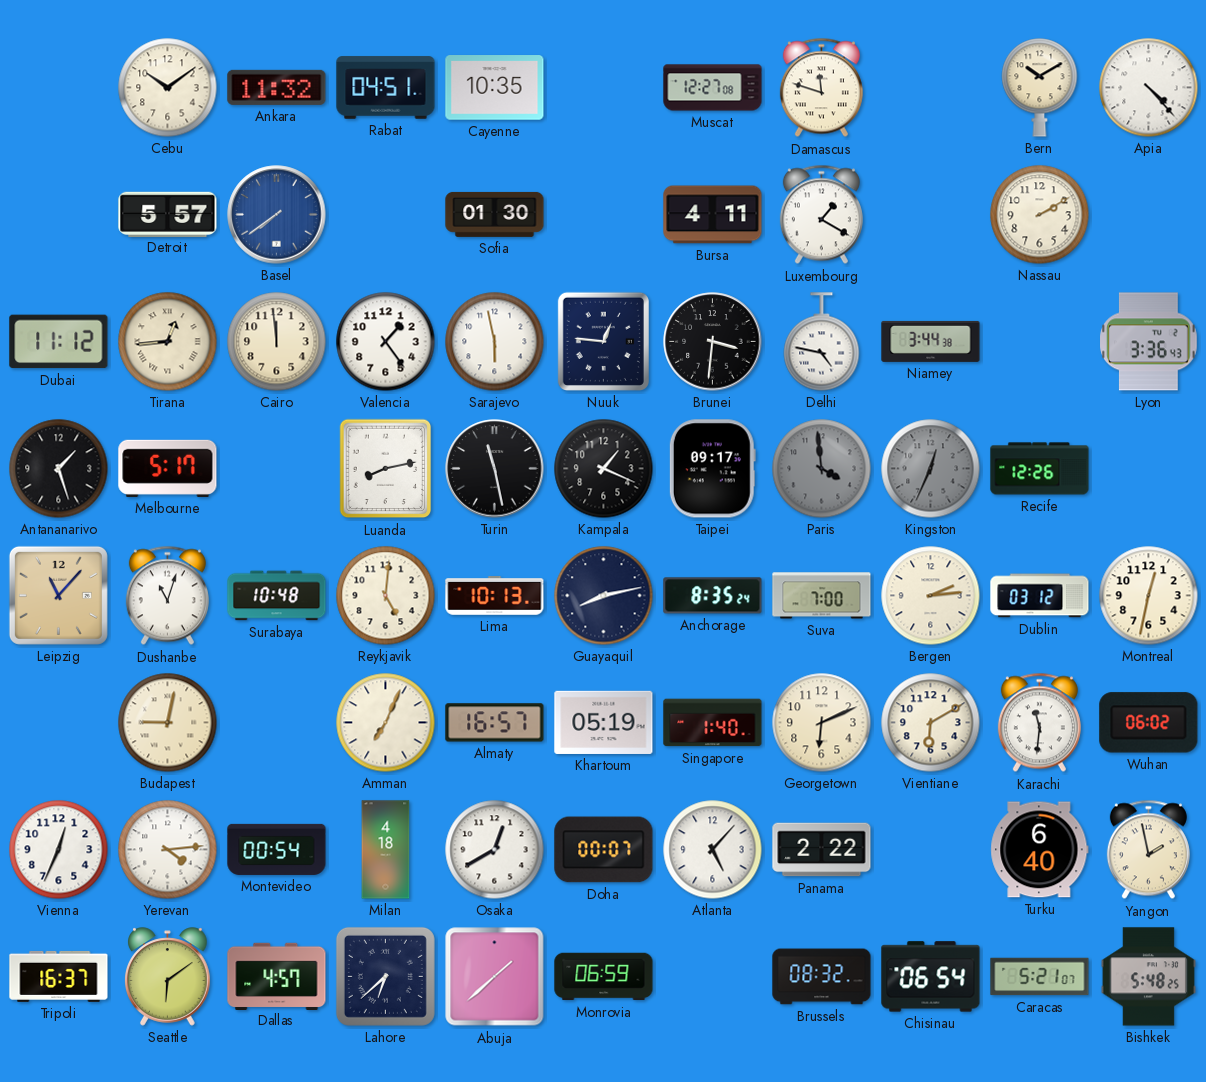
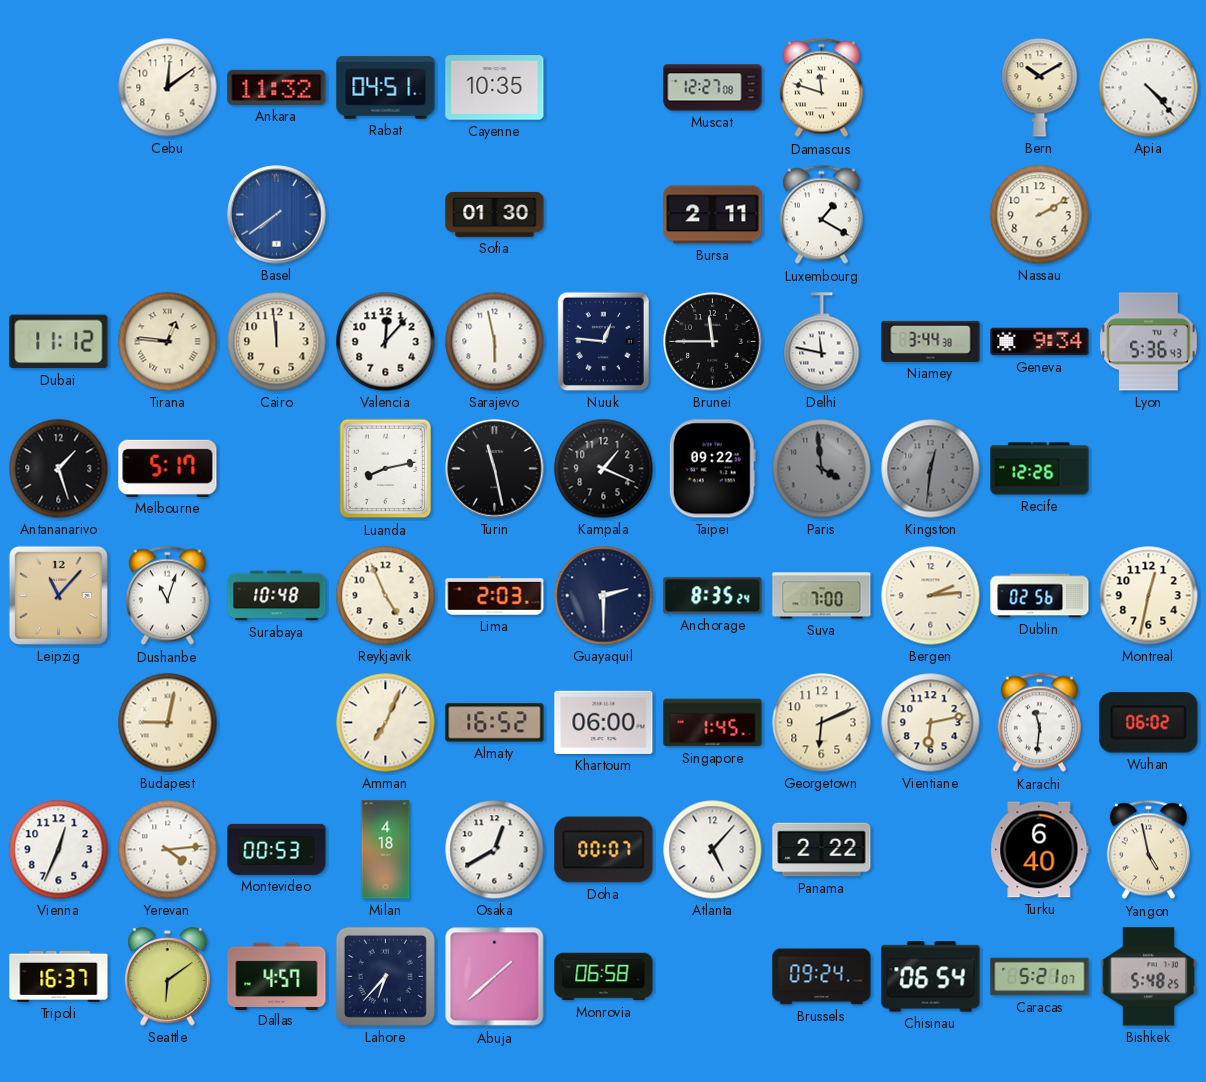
Cebu: 10:09 -> 12:09 (168, 88)
Detroit: 5:57 -> none (168, 214)
Bursa: 4:11 -> 2:11 (713, 215)
Tirana: 12:44 -> 12:46 (168, 342)
Valencia: 1:24 -> 12:07 (386, 342)
Brunei: 3:31 -> 11:45 (713, 342)
Delhi: 4:47 -> 11:47 (822, 342)
Geneva: none -> 9:34 (1040, 342)
Lyon: 3:36 -> 5:36 (1149, 342)
Taipei: 09:17 -> 09:22 (712, 469)
Kingston: 12:34 -> 12:31 (931, 469)
Reykjavik: 5:01 -> 4:56 (386, 596)
Lima: 10:13 -> 2:03 (495, 596)
Guayaquil: 8:13 -> 2:30 (604, 596)
Dublin: 03:12 -> 02:56 (1040, 596)
Almaty: 16:57 -> 16:52 (495, 723)
Khartoum: 05:19 -> 06:00 (604, 722)
Singapore: 1:40 -> 1:45 (713, 723)
Vientiane: 6:10 -> 6:13 (931, 723)
Montevideo: 00:54 -> 00:53 (277, 849)
Yangon: 1:58 -> 4:58 (1148, 850)
Lahore: 6:38 -> 6:37 (385, 976)
Monrovia: 06:59 -> 06:58 (604, 977)
Brussels: 08:32 -> 09:24 (822, 977)
